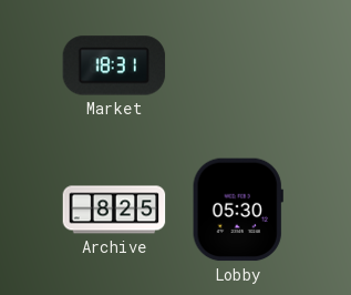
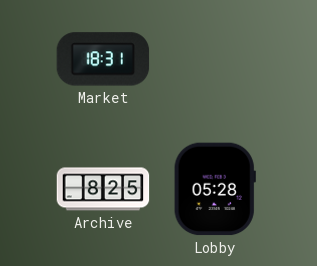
Lobby: 05:30 -> 05:28 (215, 189)
